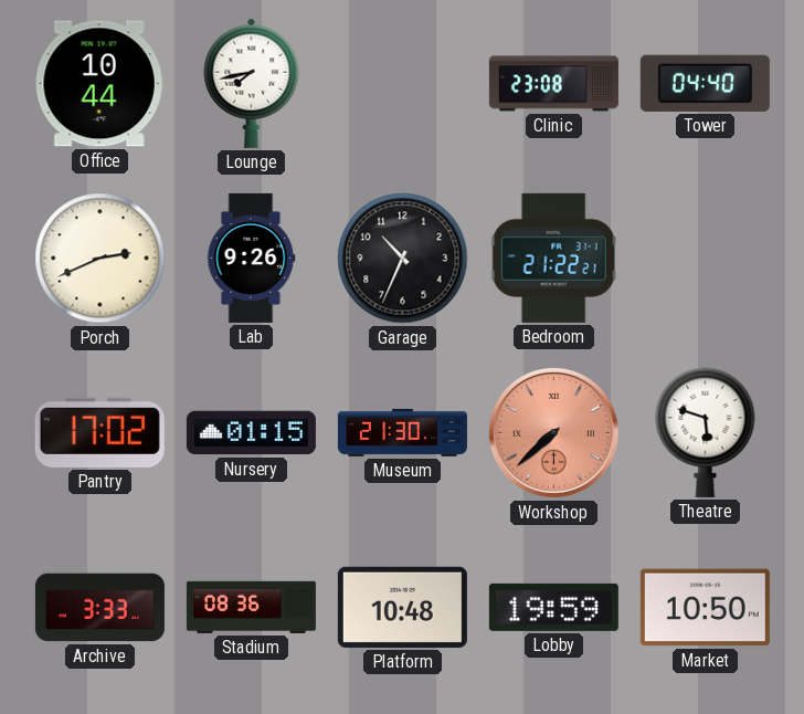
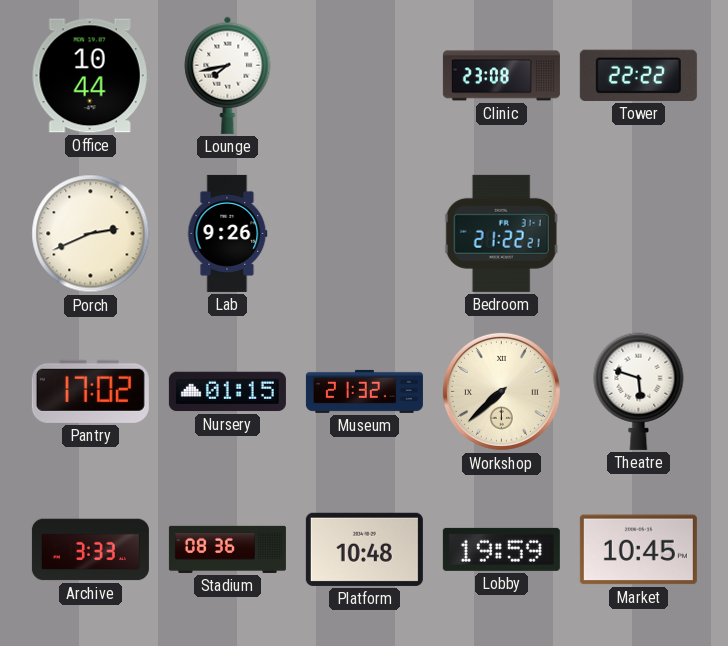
Tower: 04:40 -> 22:22 (638, 75)
Garage: 10:34 -> none (403, 259)
Museum: 21:30 -> 21:32 (364, 391)
Workshop dial: salmon -> cream (501, 391)
Market: 10:50 -> 10:45 (638, 550)
